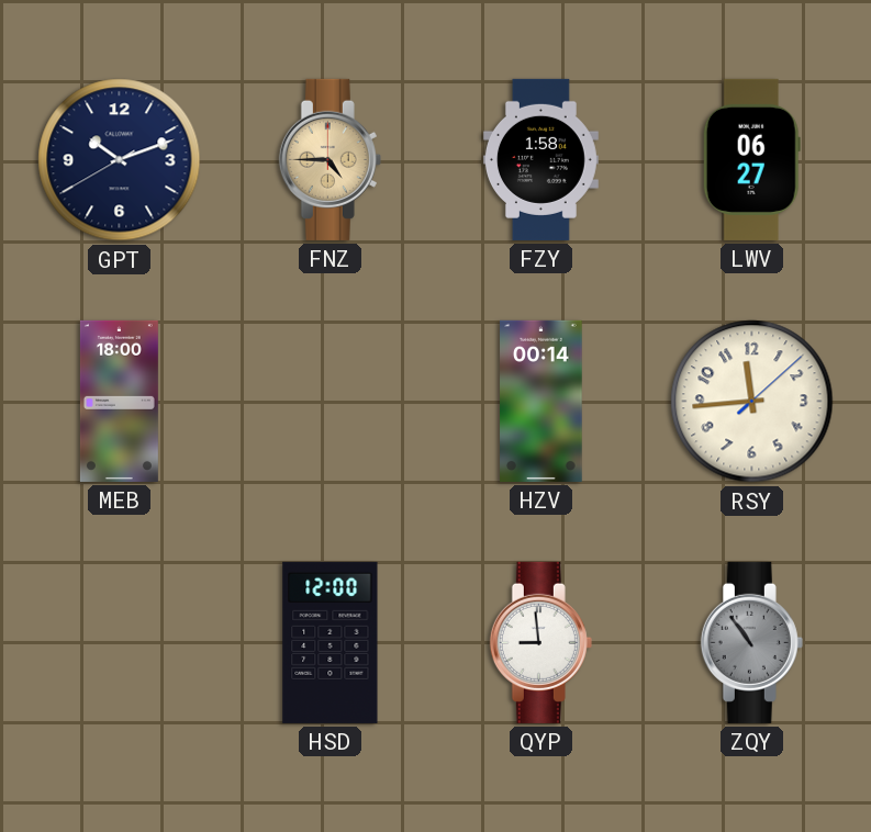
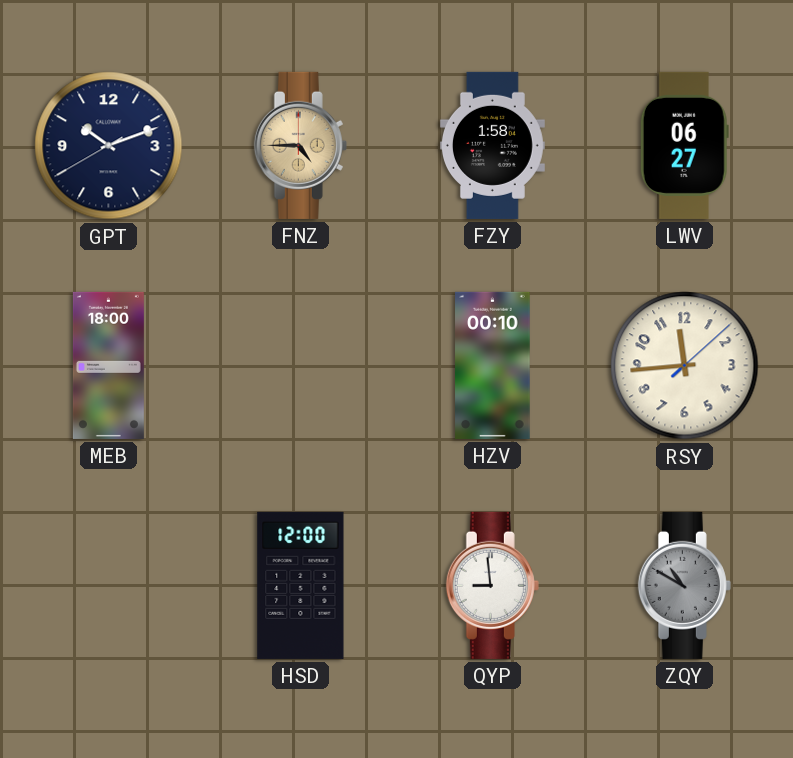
HZV: 00:14 -> 00:10 (493, 365)
ZQY: 10:54 -> 10:50 (684, 585)
